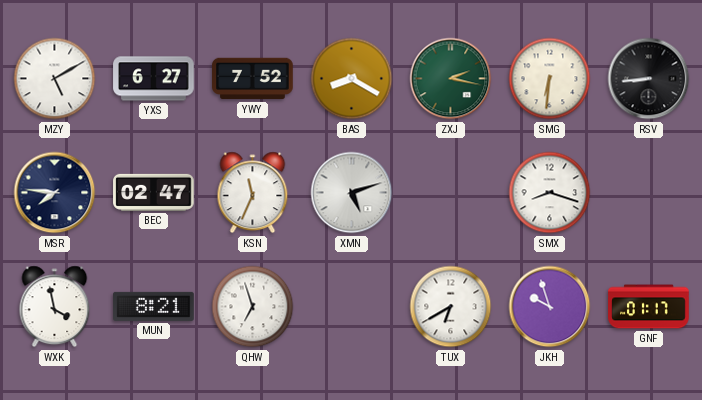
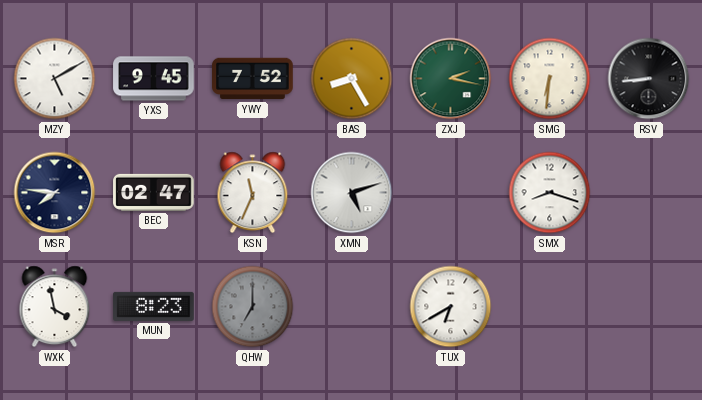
YXS: 6:27 -> 9:45 (154, 79)
BAS: 8:20 -> 8:25 (352, 79)
MUN: 8:21 -> 8:23 (154, 306)
QHW: 6:57 -> 7:00 (253, 307)
QHW dial: white -> grey (253, 307)
JKH: 9:57 -> none (550, 307)
GNF: 01:17 -> none (649, 307)
